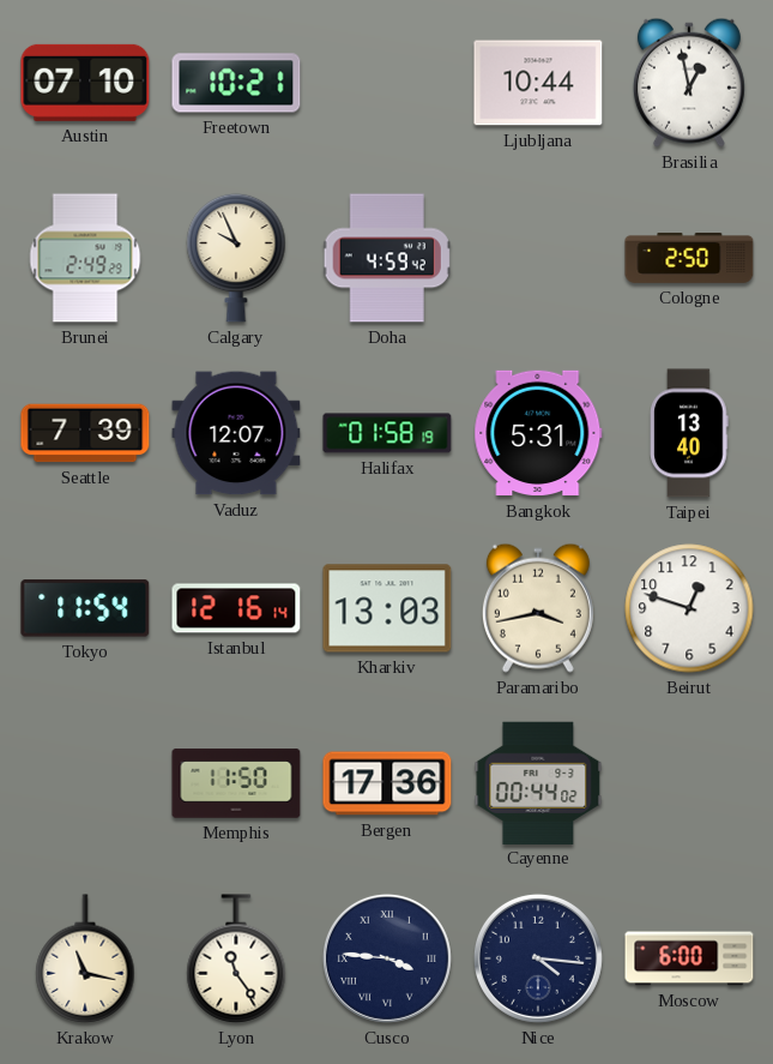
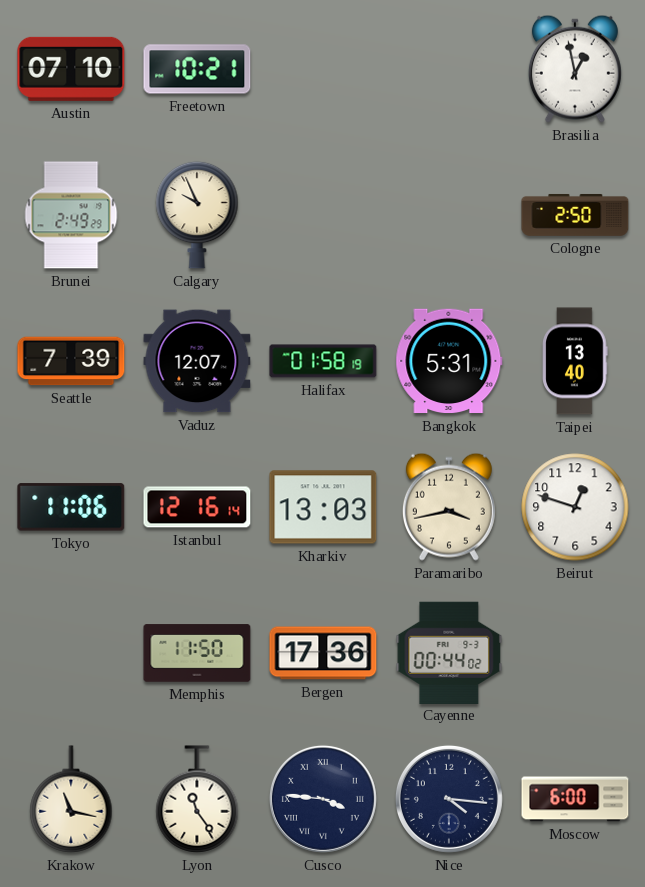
Ljubljana: 10:44 -> none (538, 83)
Doha: 4:59 -> none (387, 258)
Tokyo: 11:54 -> 11:06 (71, 507)
